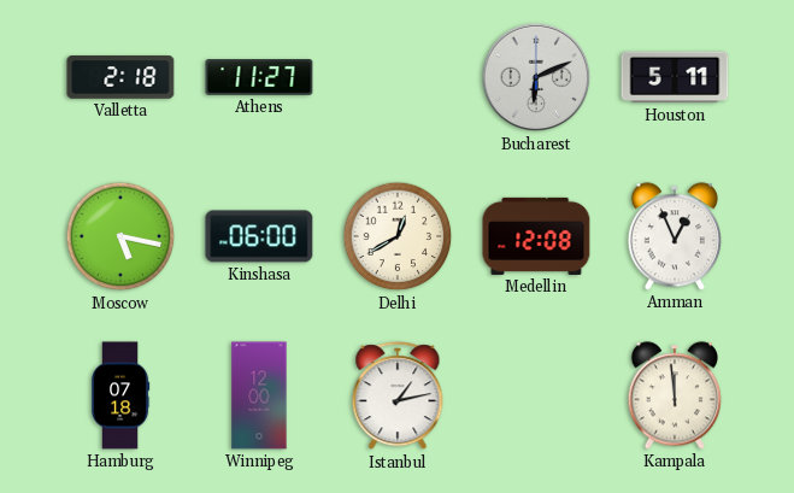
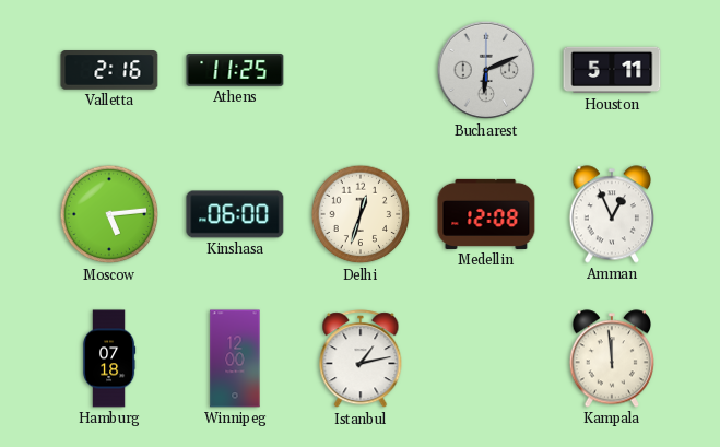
Valletta: 2:18 -> 2:16 (109, 71)
Athens: 11:27 -> 11:25 (235, 70)
Moscow: 5:17 -> 5:14 (109, 214)
Delhi: 12:40 -> 12:33 (361, 214)
